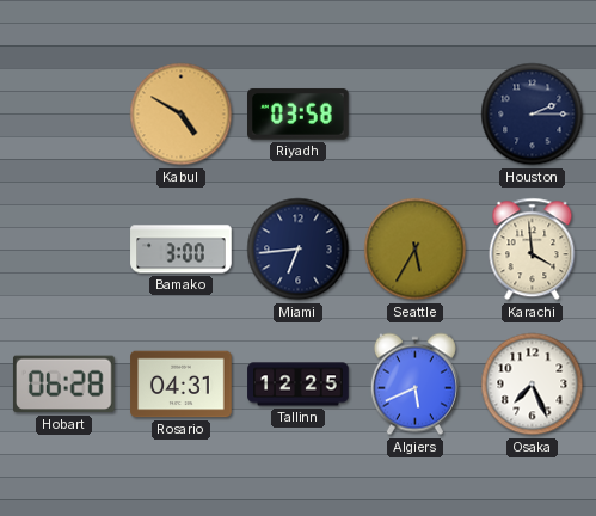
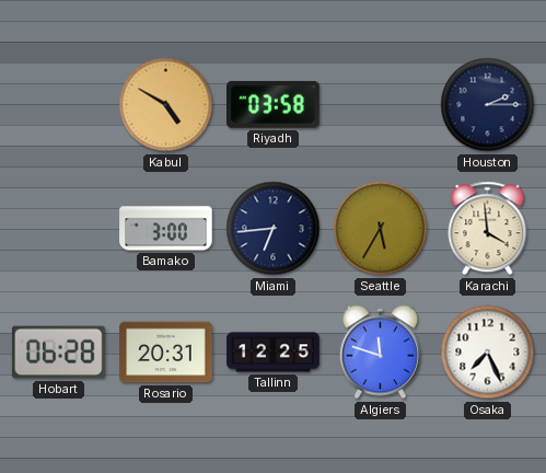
Rosario: 04:31 -> 20:31 (166, 353)
Algiers: 5:41 -> 11:48 (380, 353)
